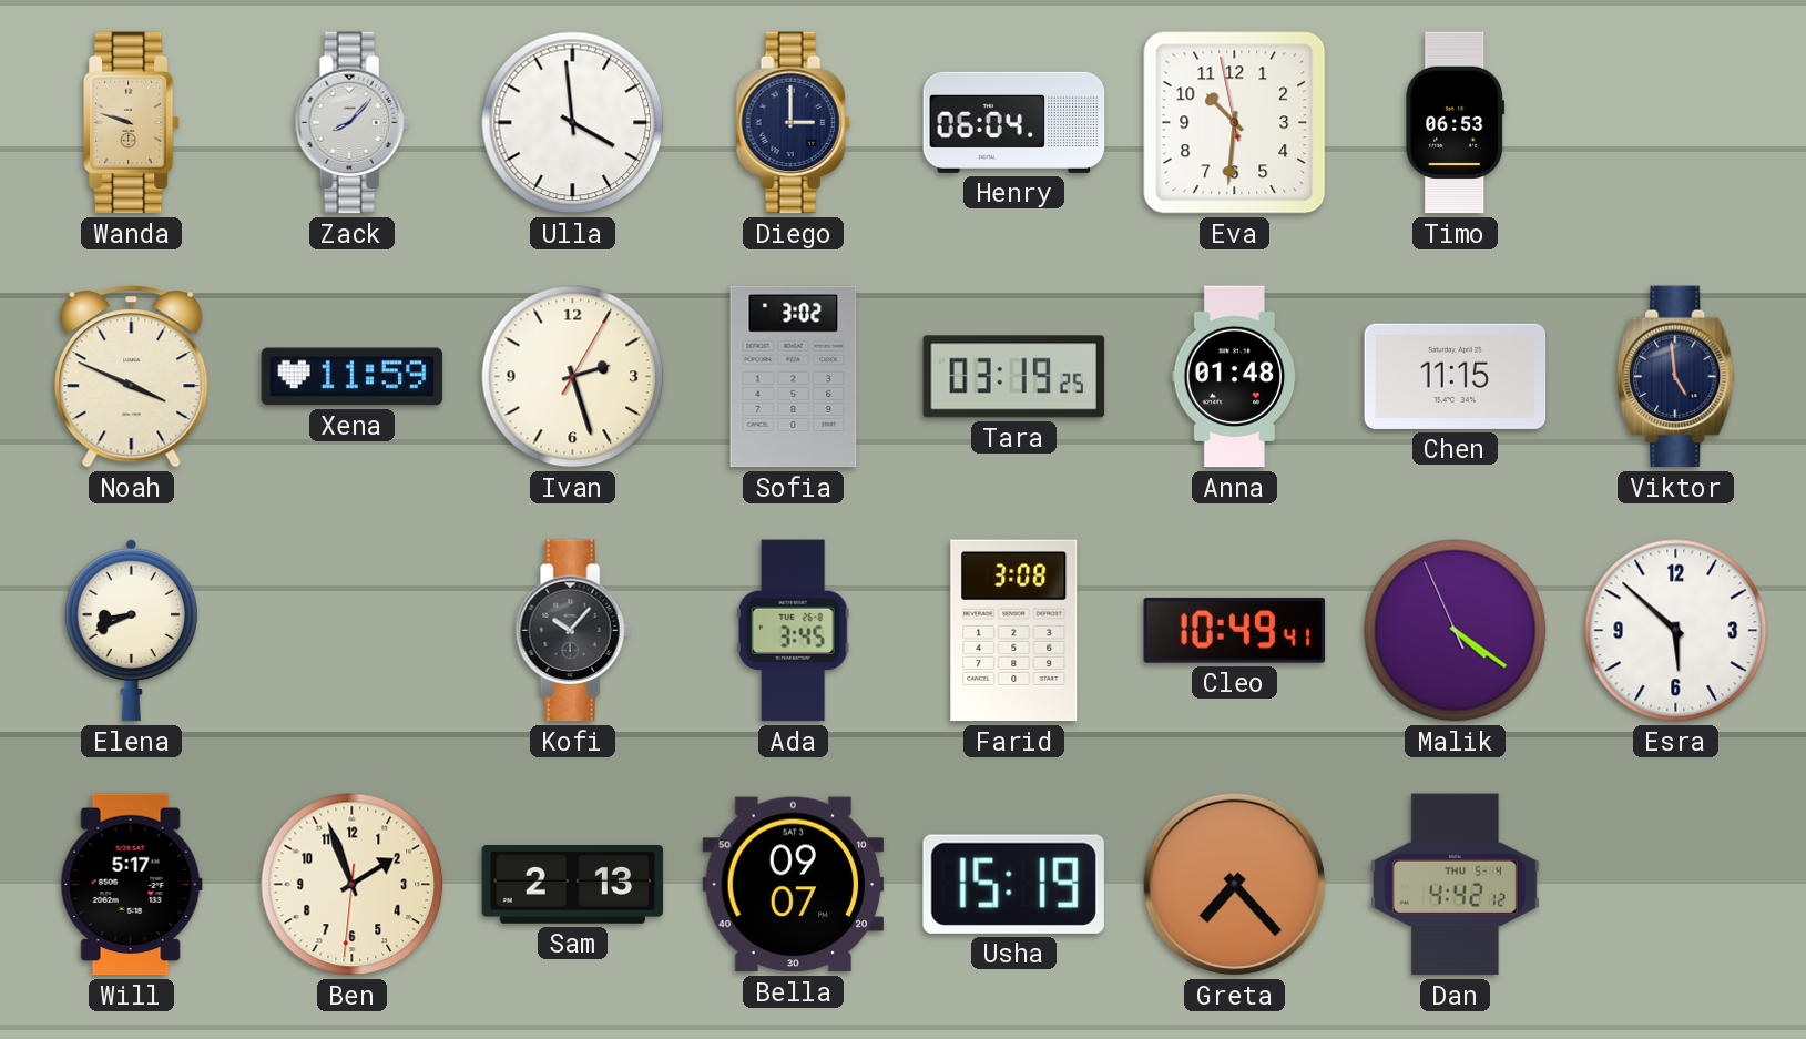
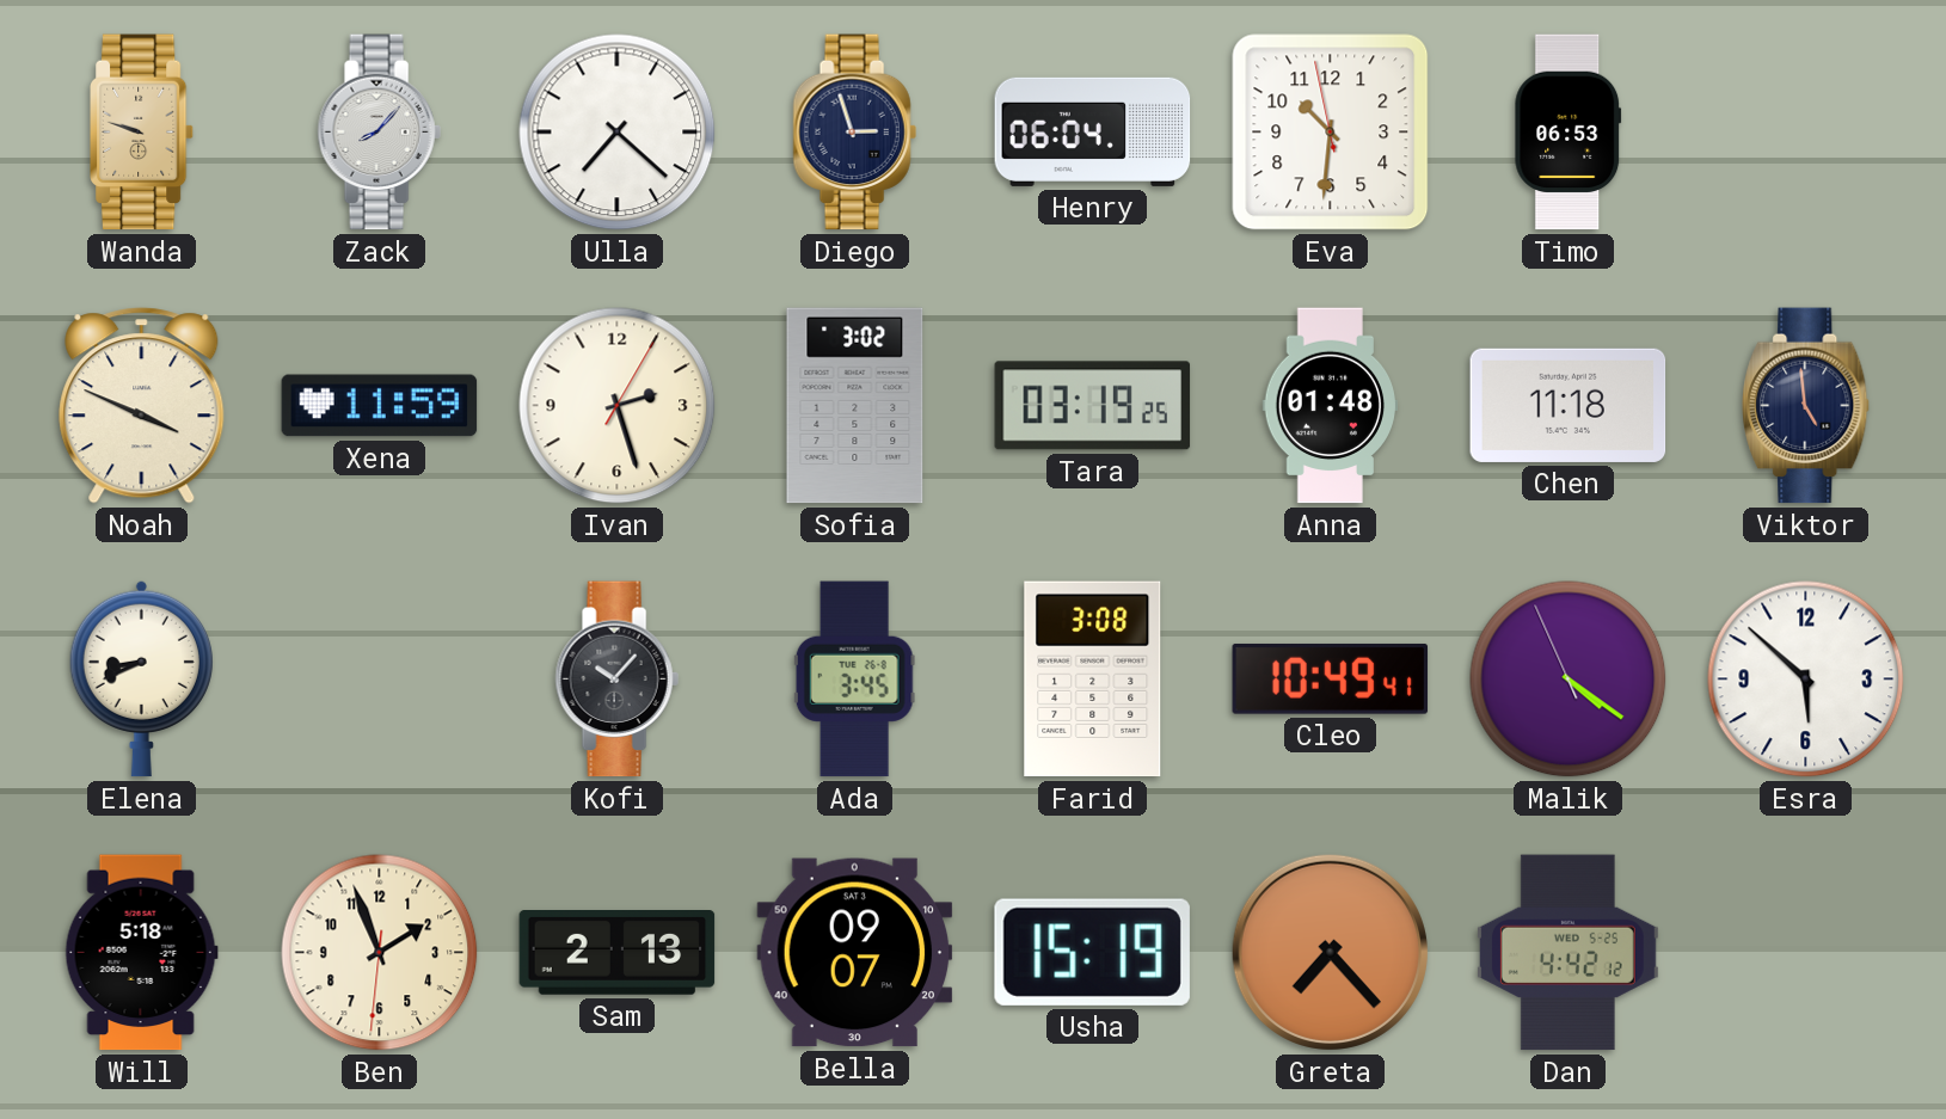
Ulla: 3:59 -> 7:22 (618, 133)
Diego: 3:00 -> 2:57 (854, 133)
Chen: 11:15 -> 11:18 (1569, 405)
Will: 5:17 -> 5:18 (141, 953)
Dan date: THU 5-4 -> WED 5-25 (1567, 953)
